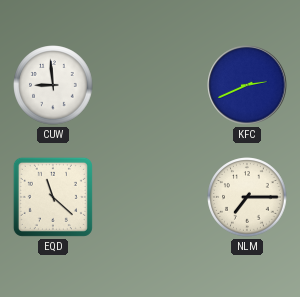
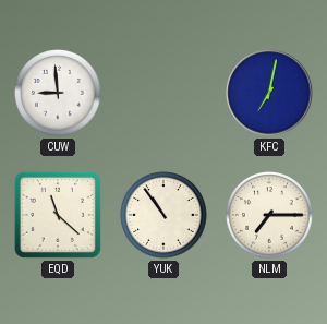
KFC: 2:41 -> 7:02 (269, 93)
YUK: none -> 10:54 (163, 215)
